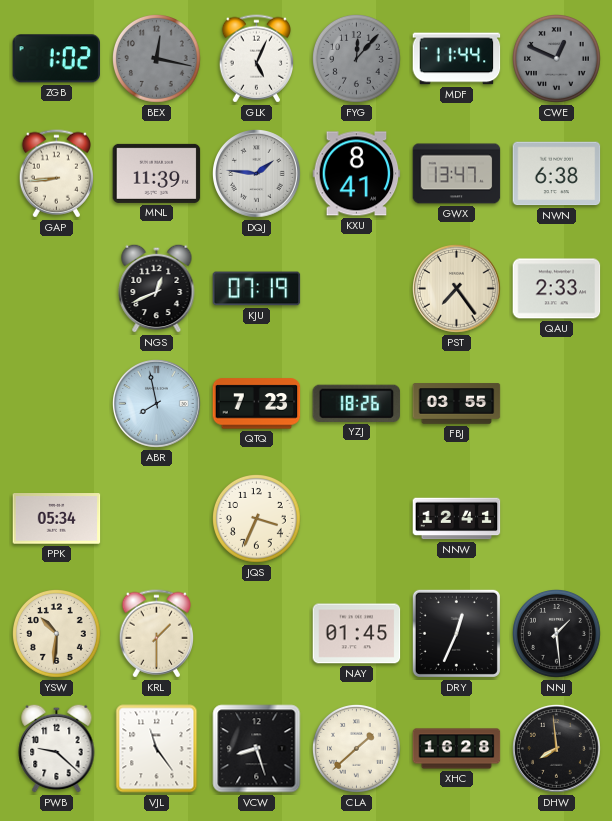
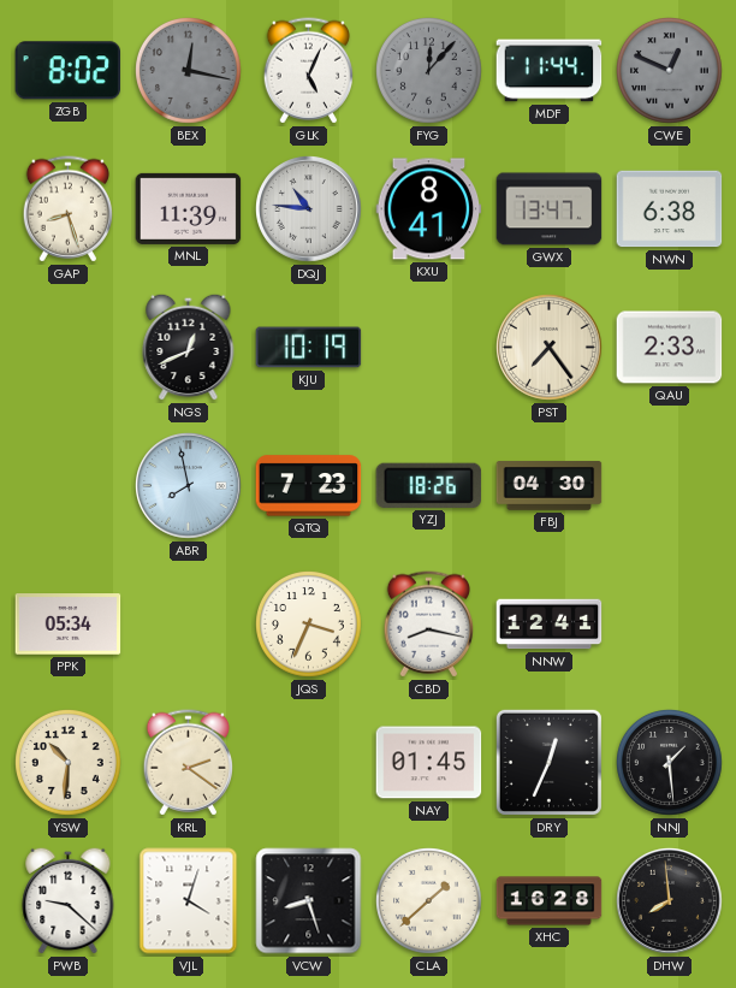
ZGB: 1:02 -> 8:02 (69, 71)
GAP: 8:44 -> 8:27 (67, 209)
DQJ: 1:46 -> 10:46 (309, 209)
KJU: 07:19 -> 10:19 (309, 348)
FBJ: 03:55 -> 04:30 (550, 486)
CBD: none -> 8:17 (428, 625)
KRL: 1:30 -> 2:21 (188, 763)
VJL: 11:24 -> 4:03 (189, 901)
